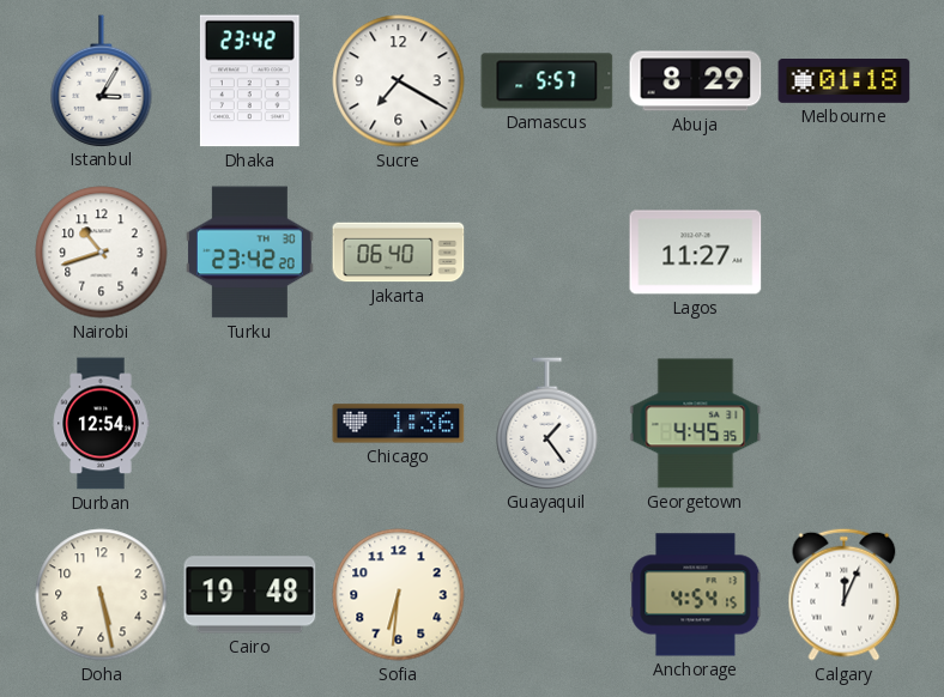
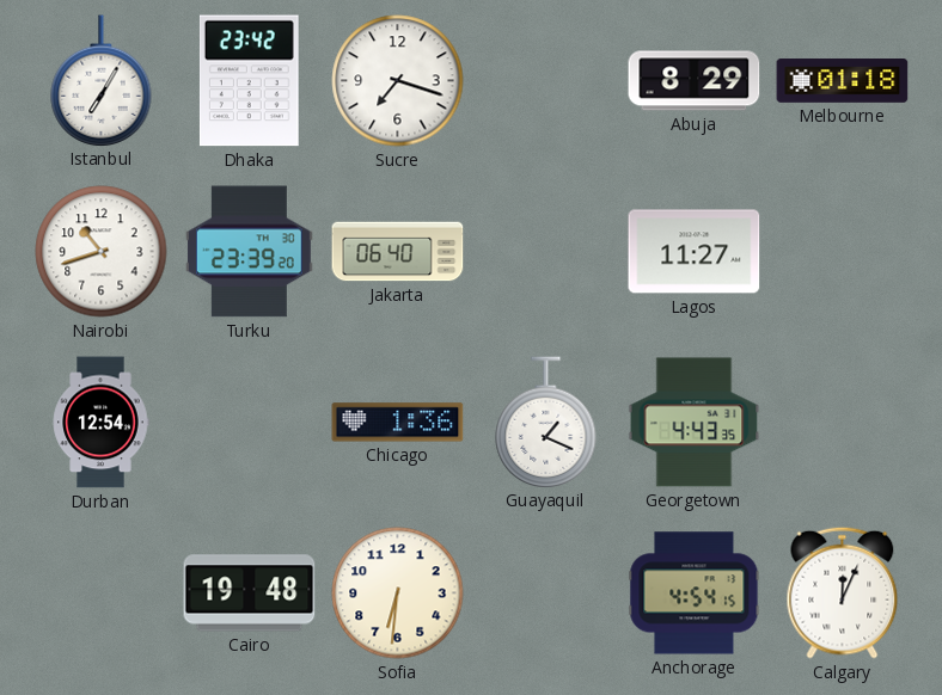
Istanbul: 3:05 -> 7:05 (102, 80)
Sucre: 7:20 -> 7:18 (398, 81)
Damascus: 5:57 -> none (547, 81)
Turku: 23:42 -> 23:39 (249, 252)
Guayaquil: 1:24 -> 1:19 (546, 422)
Georgetown: 4:45 -> 4:43 (695, 423)
Doha: 5:28 -> none (102, 595)
